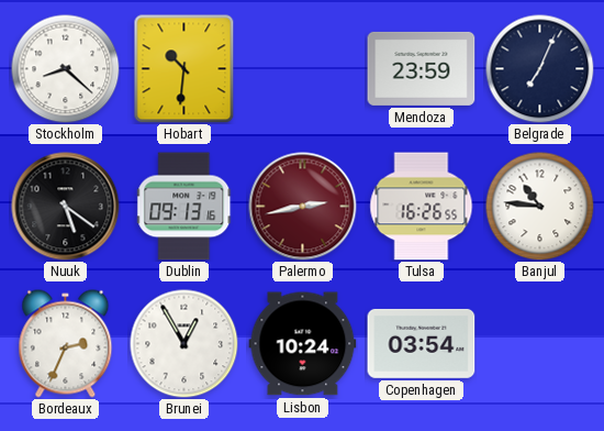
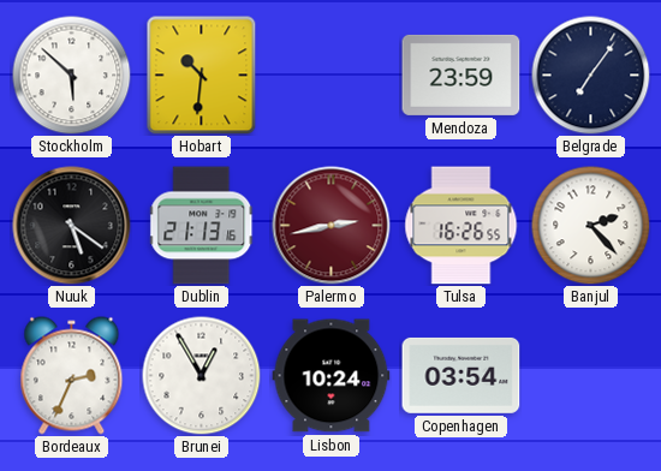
Stockholm: 8:22 -> 5:52 (72, 76)
Belgrade: 7:04 -> 7:06 (591, 76)
Dublin: 09:13 -> 21:13 (202, 226)
Banjul: 10:46 -> 2:23 (591, 226)
